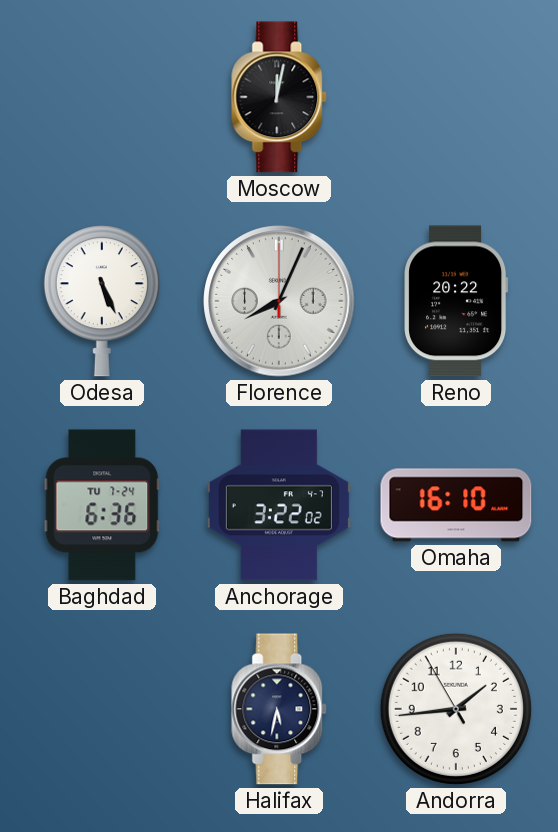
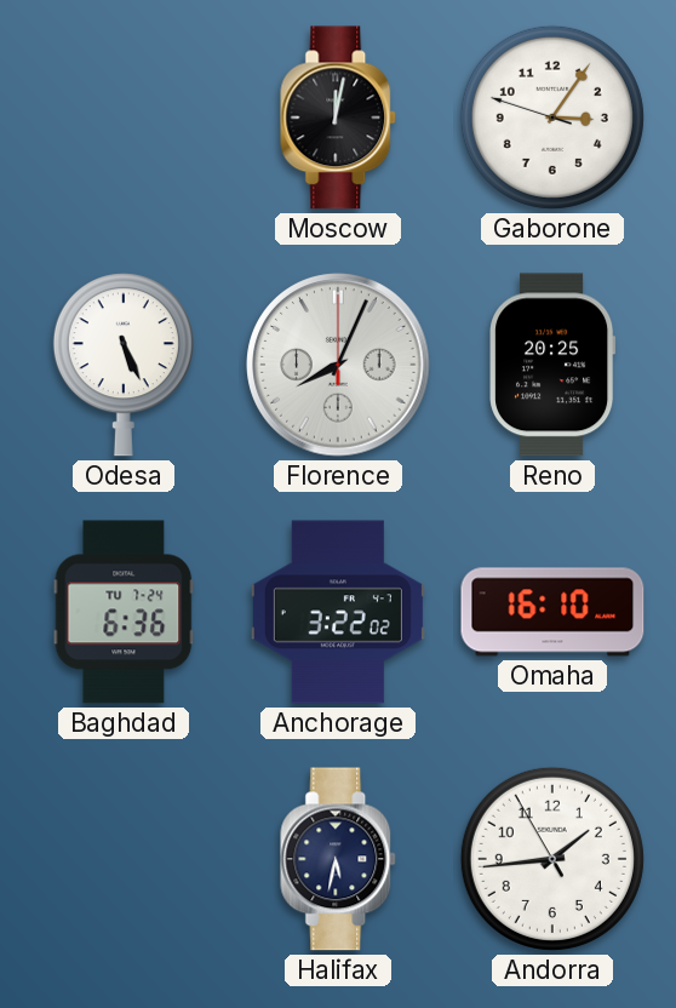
Gaborone: none -> 3:05 (552, 118)
Reno: 20:22 -> 20:25 (552, 365)
